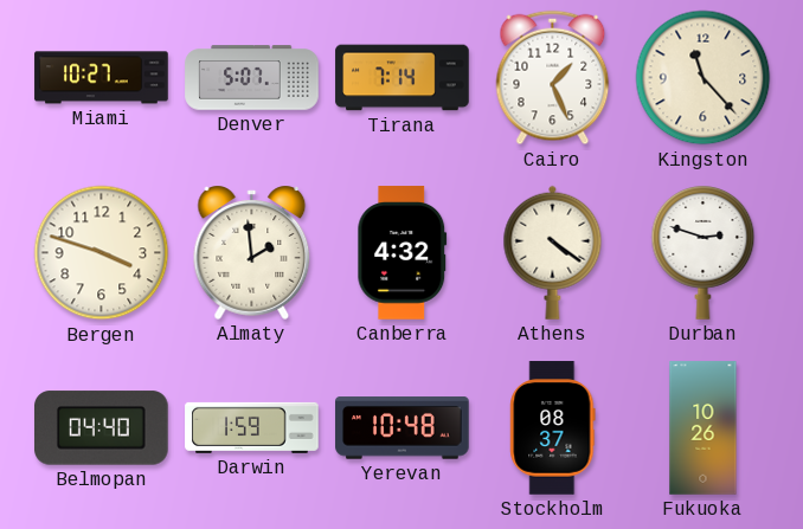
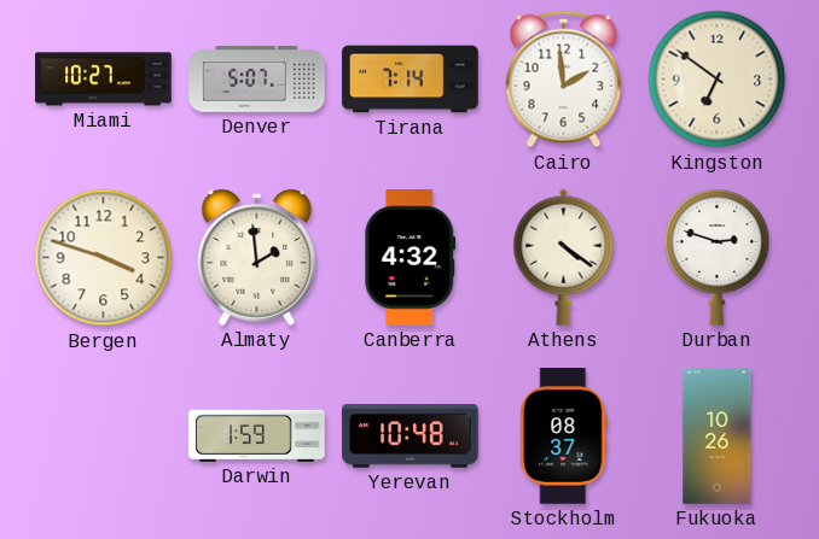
Cairo: 1:26 -> 1:59 (564, 80)
Kingston: 11:23 -> 6:51 (718, 80)
Belmopan: 04:40 -> none (102, 428)
